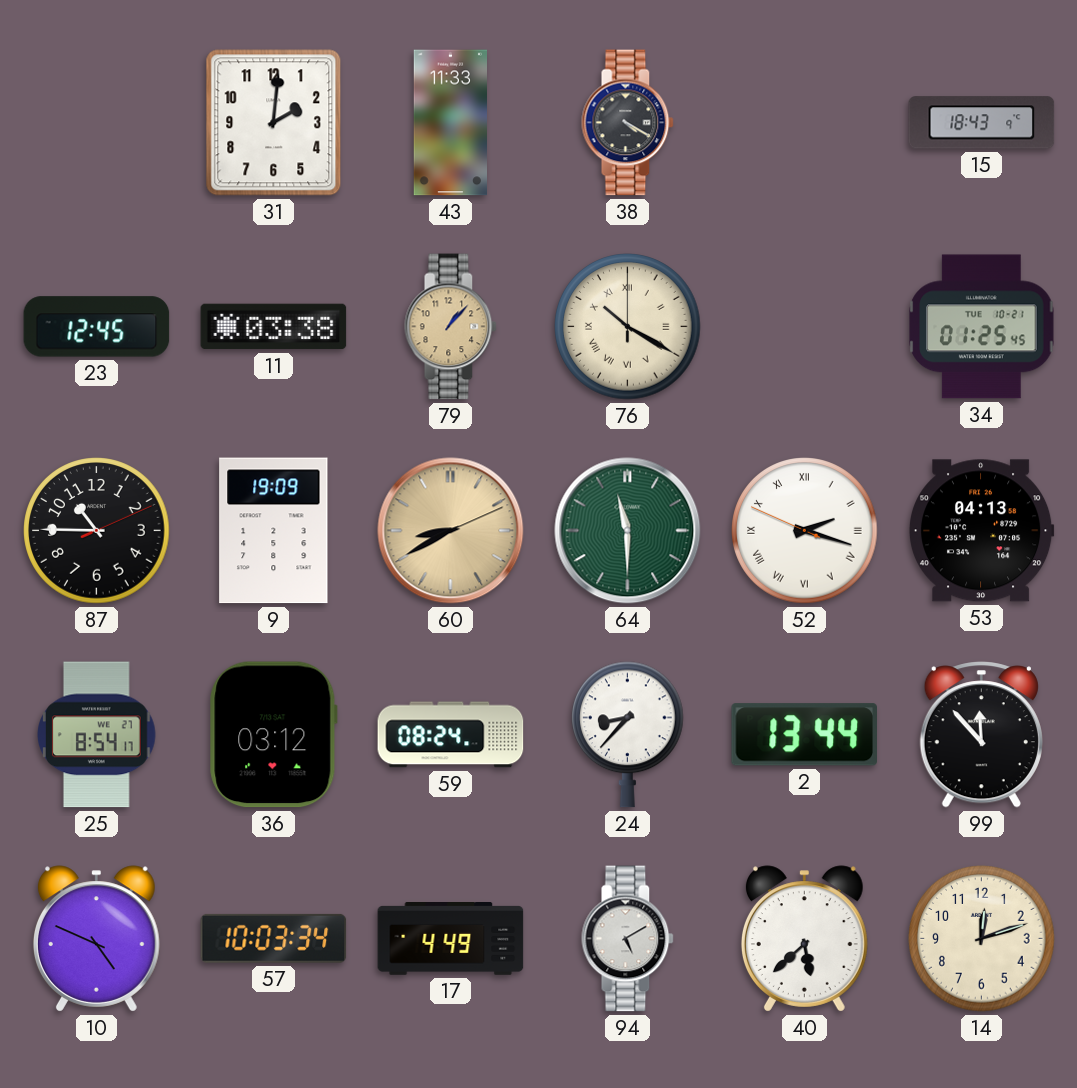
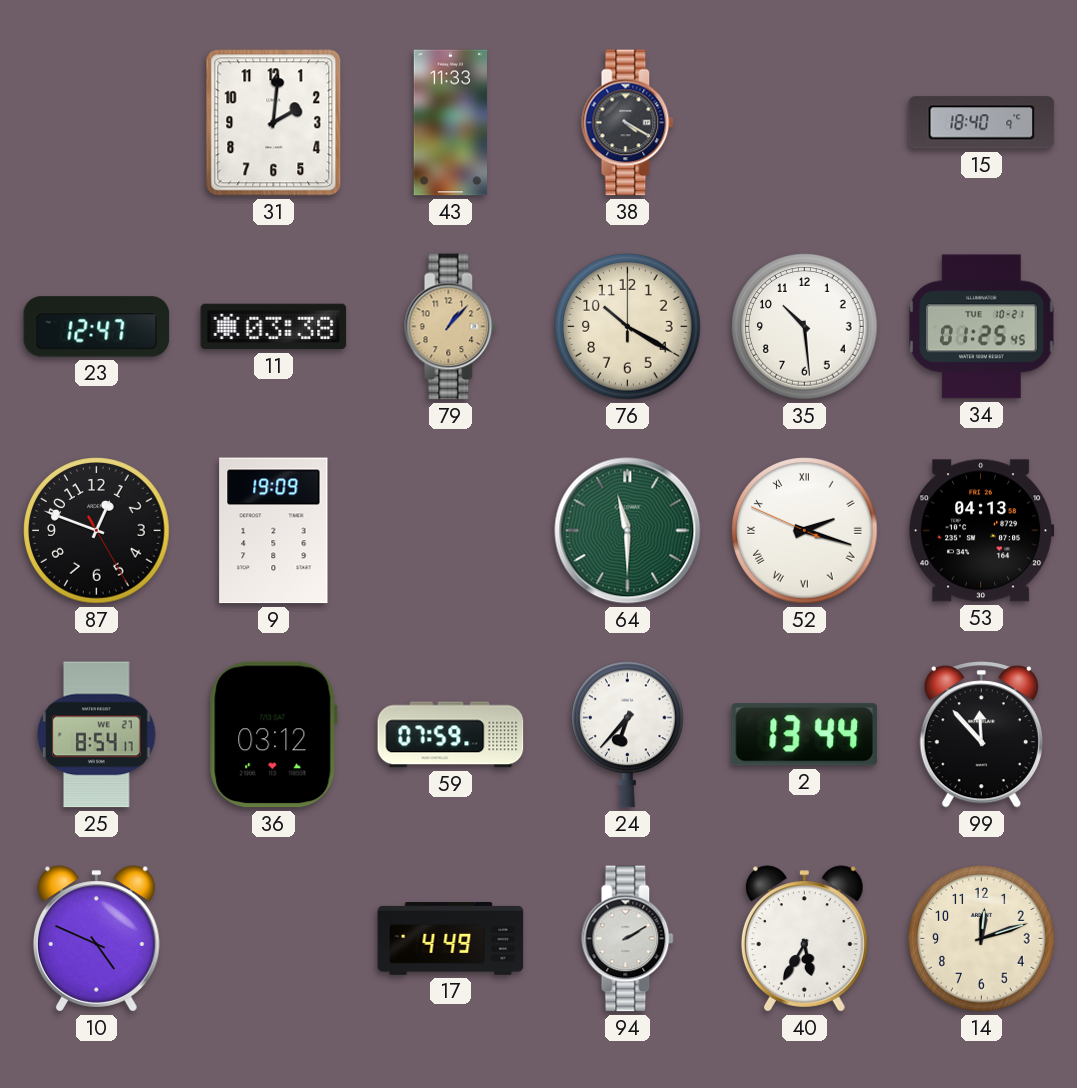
15: 18:43 -> 18:40 (982, 123)
23: 12:45 -> 12:47 (97, 327)
76 numerals: Roman -> Arabic (628, 327)
35: none -> 10:29 (805, 327)
87: 10:45 -> 12:48 (97, 531)
60: 8:40 -> none (451, 531)
59: 08:24 -> 07:59 (451, 735)
24: 8:37 -> 6:37 (628, 735)
57: 10:03 -> none (274, 938)
94: 5:10 -> 2:10 (628, 939)
40: 5:38 -> 5:35 (804, 939)
